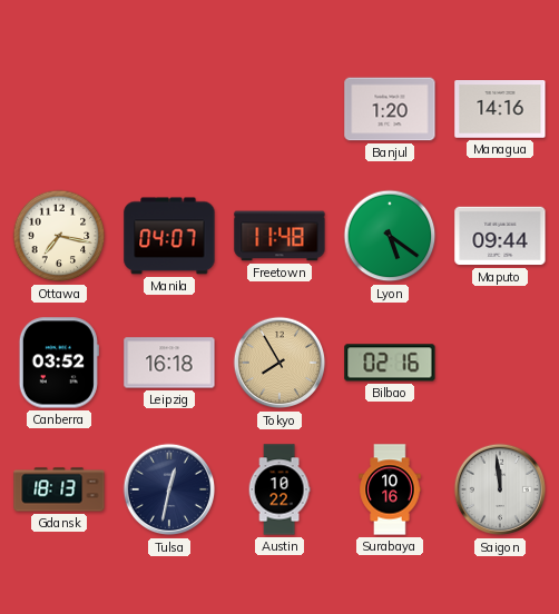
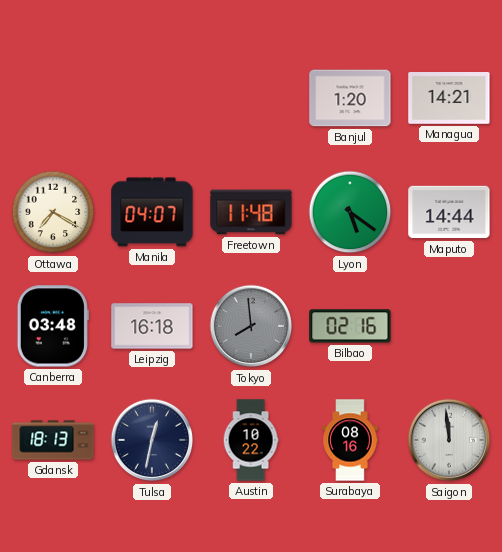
Managua: 14:16 -> 14:21 (449, 98)
Ottawa: 7:17 -> 7:20 (53, 212)
Maputo: 09:44 -> 14:44 (449, 212)
Canberra: 03:52 -> 03:48 (53, 326)
Tokyo: 7:55 -> 7:59 (251, 326)
Tokyo dial: champagne -> grey (251, 326)
Surabaya: 10:16 -> 08:16 (350, 440)
